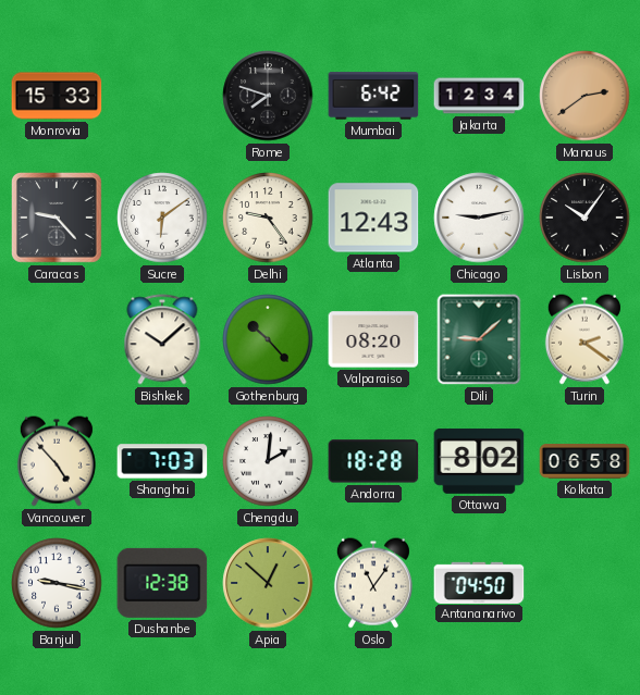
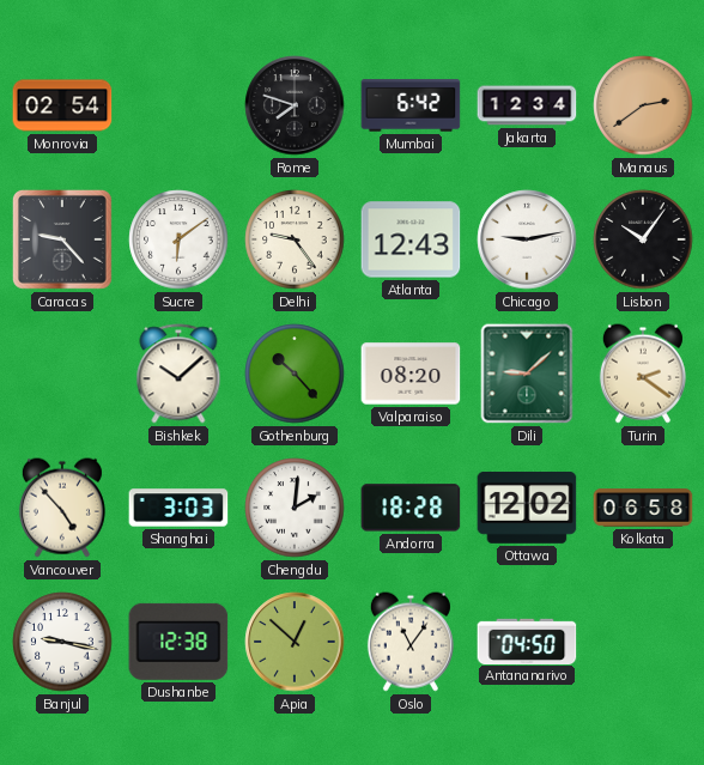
Monrovia: 15:33 -> 02:54 (62, 105)
Shanghai: 7:03 -> 3:03 (178, 508)
Ottawa: 8:02 -> 12:02 (527, 509)
